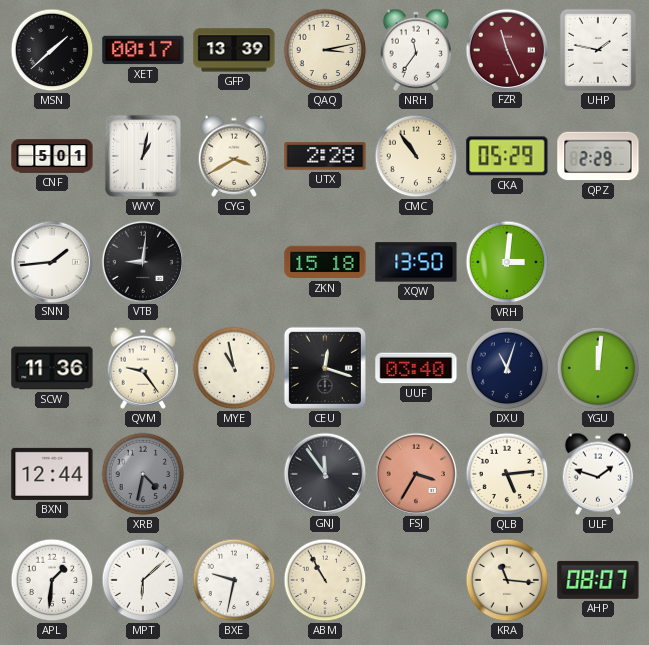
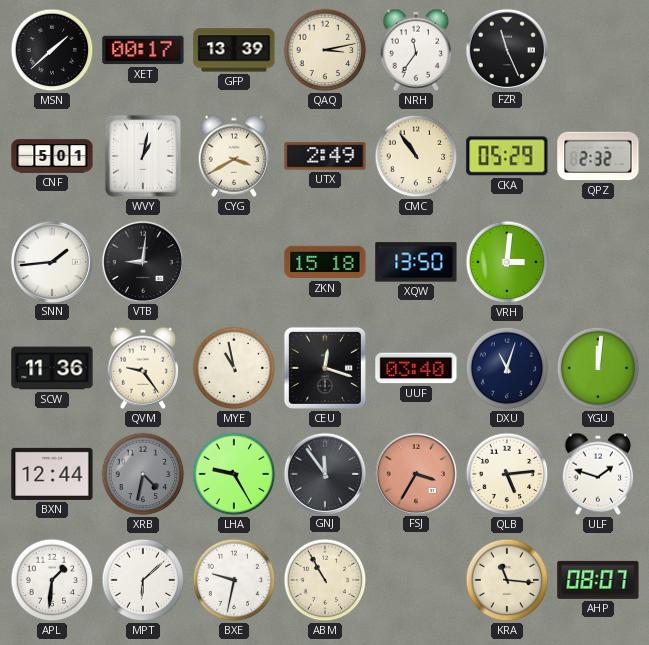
FZR dial: burgundy -> black (506, 49)
UHP: 1:47 -> none (598, 50)
UTX: 2:28 -> 2:49 (325, 156)
QPZ: 2:29 -> 2:32 (598, 156)
LHA: none -> 9:25 (234, 474)
